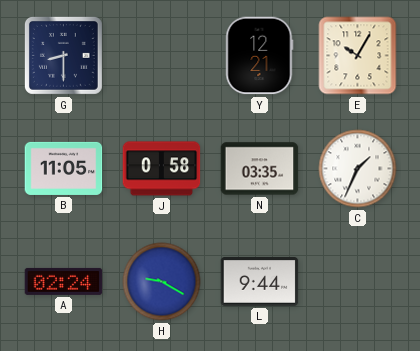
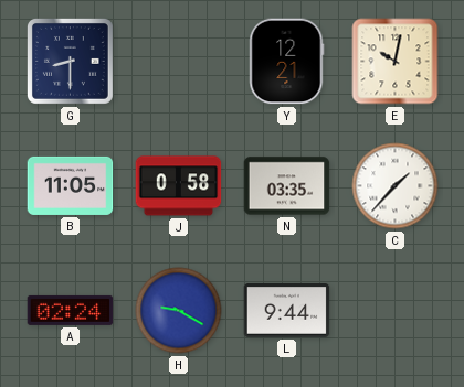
E: 10:05 -> 10:02 (396, 62)
C: 1:34 -> 1:37 (396, 186)
